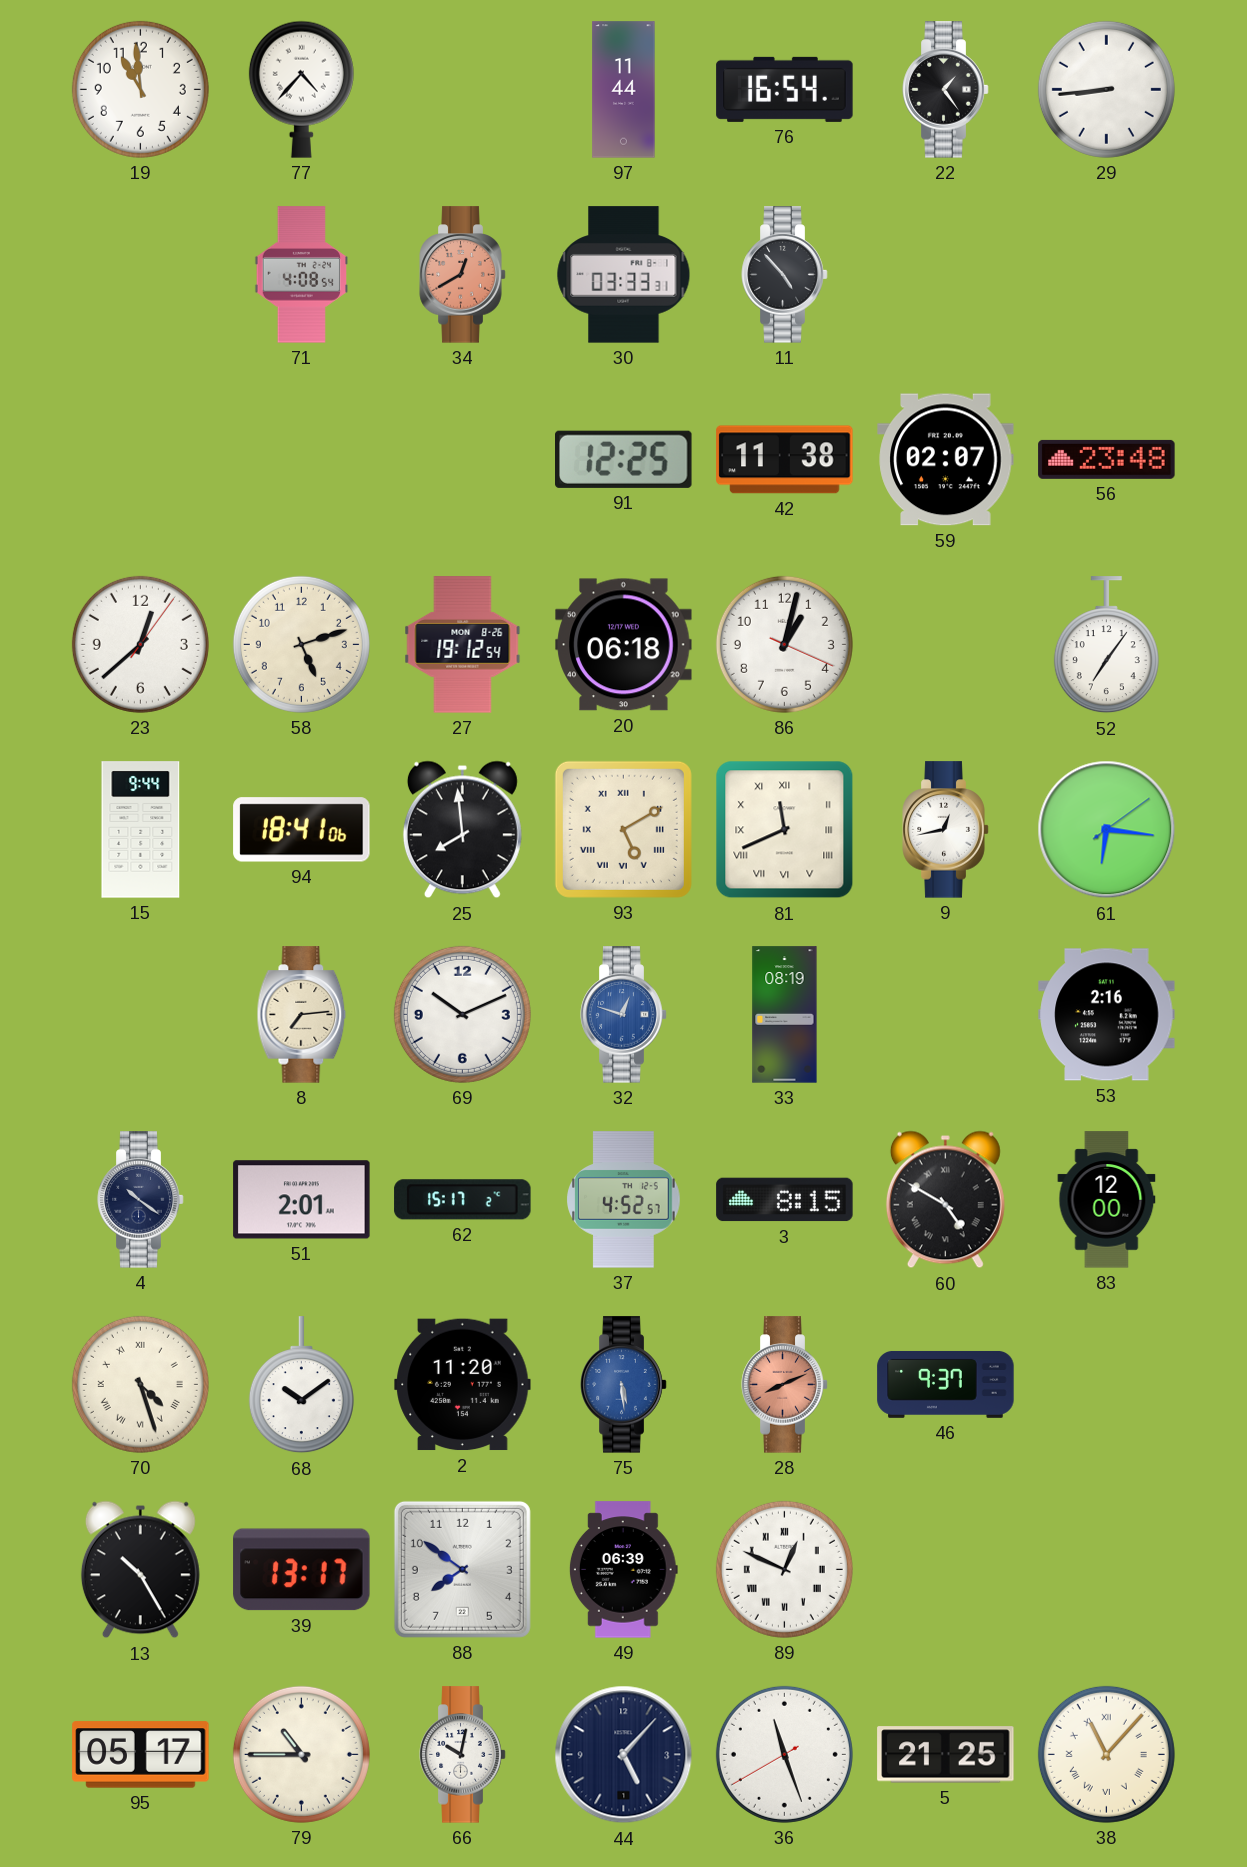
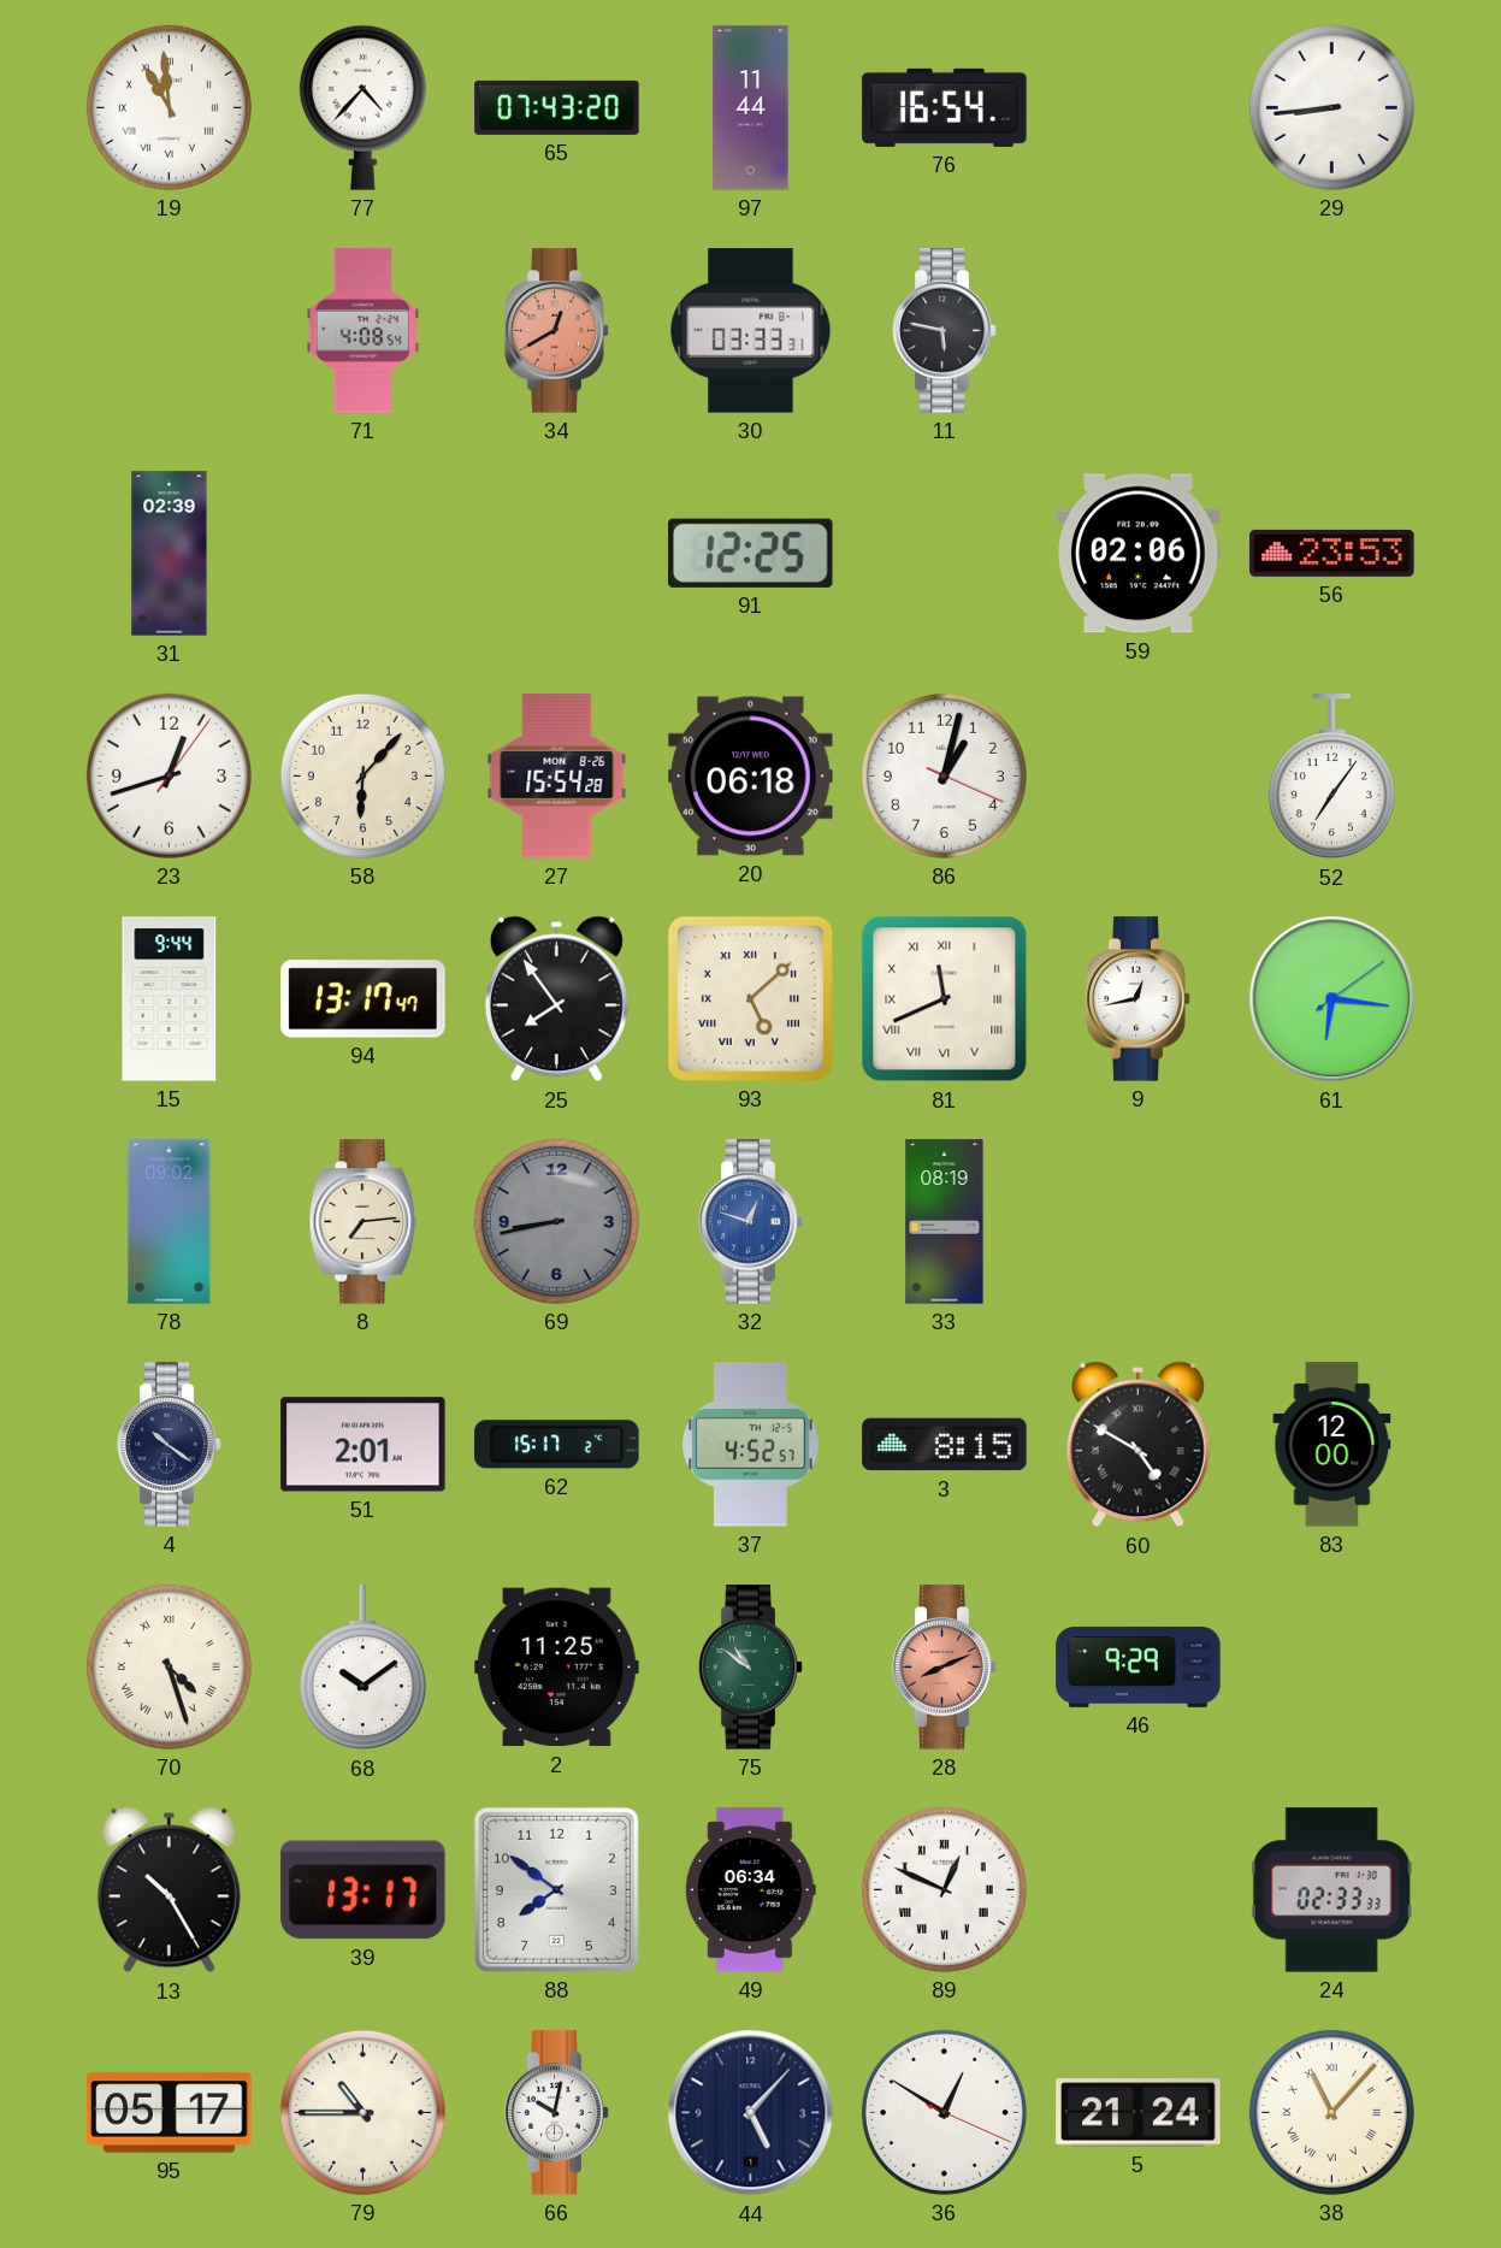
19 numerals: Arabic -> Roman (169, 107)
65: none -> 07:43 (557, 107)
22: 1:24 -> none (946, 90)
11: 4:53 -> 5:47 (945, 331)
31: none -> 02:39 (170, 554)
42: 11:38 -> none (785, 460)
59: 02:07 -> 02:06 (1139, 554)
56: 23:48 -> 23:53 (1332, 553)
23: 12:38 -> 12:42 (169, 775)
58: 5:12 -> 6:07 (362, 775)
27: 19:12 -> 15:54 (557, 777)
94: 18:41 -> 13:17 (364, 999)
25: 7:59 -> 7:54 (556, 999)
93: 5:10 -> 5:08 (750, 998)
78: none -> 09:02 (170, 1222)
69: 10:11 -> 8:43 (556, 1221)
69 dial: white -> grey (556, 1221)
53: 2:16 -> none (1107, 1015)
2: 11:20 -> 11:25 (557, 1668)
75: 5:29 -> 10:51 (751, 1668)
75 dial: blue -> green (751, 1668)
46: 9:37 -> 9:29 (1139, 1666)
49: 06:39 -> 06:34 (750, 1890)
24: none -> 02:33 (1331, 1890)
36: 11:26 -> 12:50 (944, 2112)
5: 21:25 -> 21:24 (1139, 2113)
